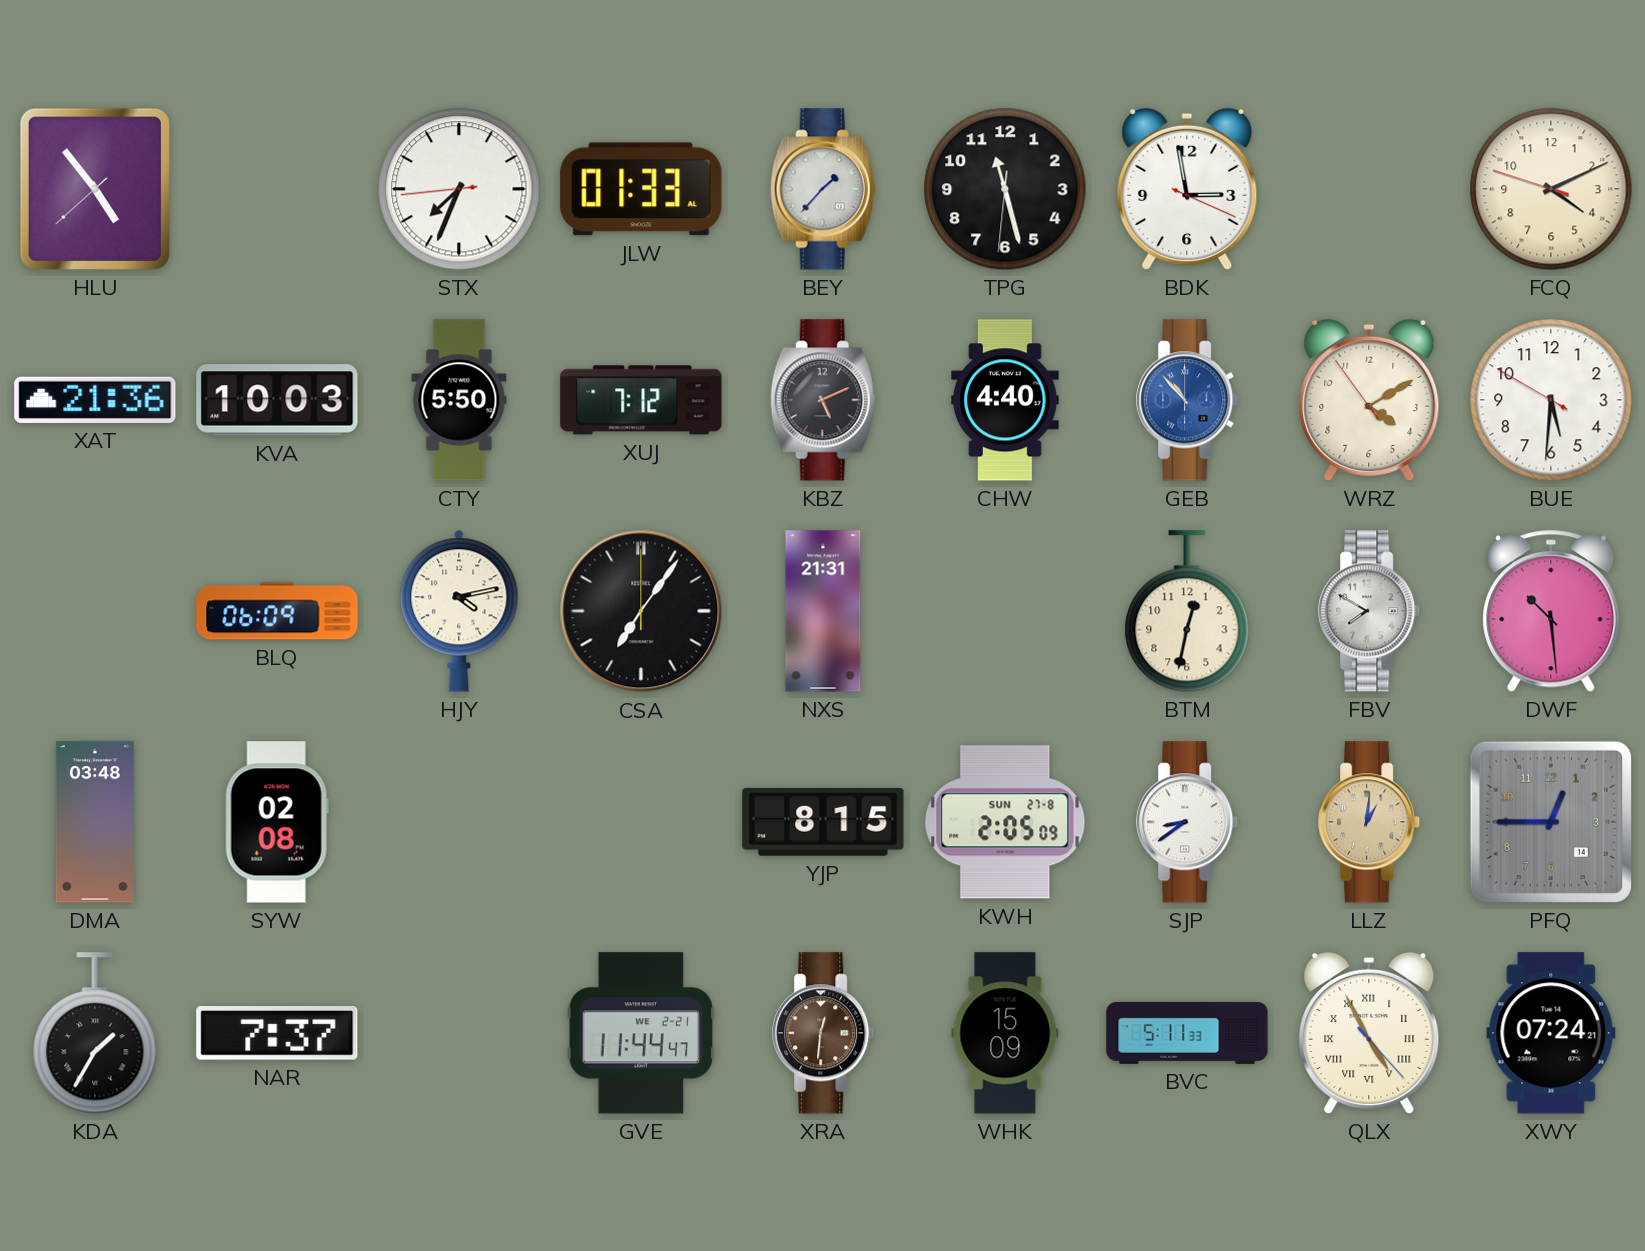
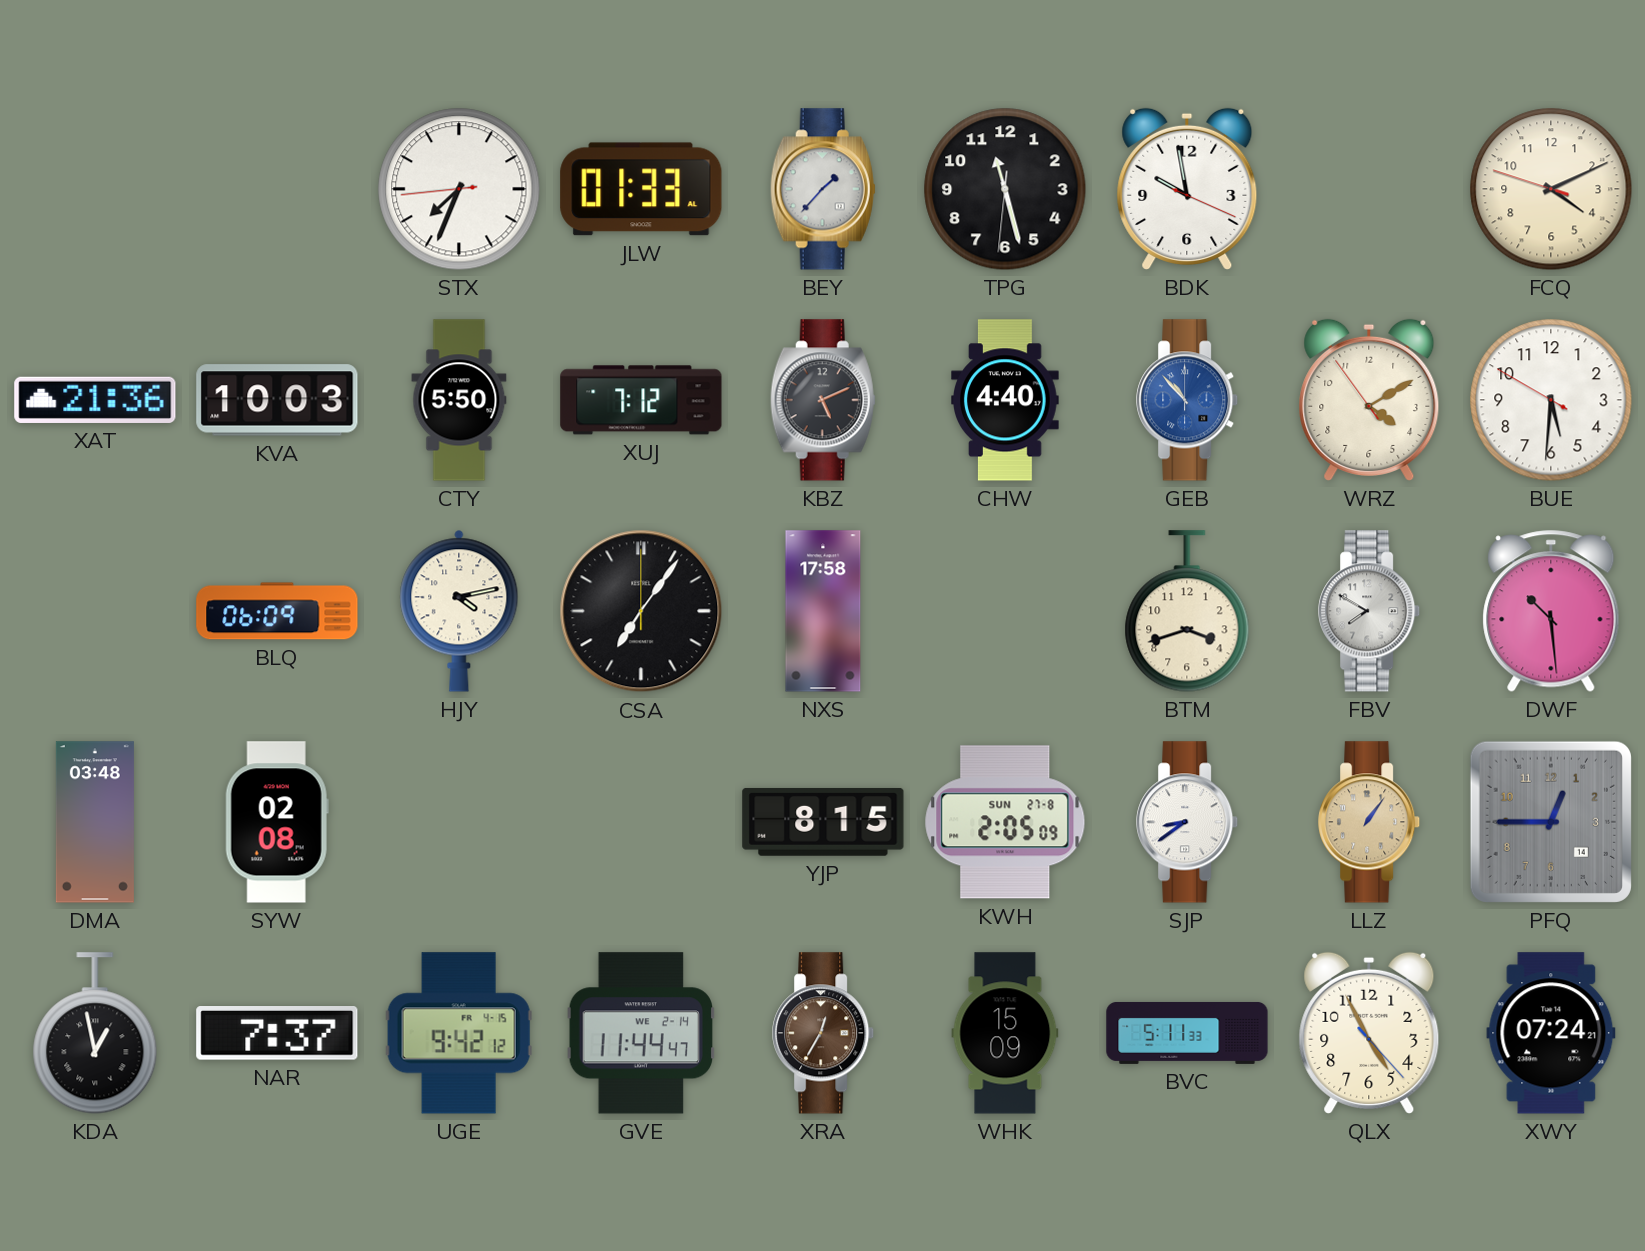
HLU: 4:53 -> none (95, 189)
BDK: 2:58 -> 9:58 (1187, 189)
NXS: 21:31 -> 17:58 (823, 611)
BTM: 12:32 -> 3:42 (1187, 611)
LLZ: 1:01 -> 1:06 (1370, 822)
KDA: 1:35 -> 12:58 (95, 1033)
UGE: none -> 9:42 (459, 1033)
GVE date: WE 2-21 -> WE 2-14 (640, 1033)
XRA: 12:31 -> 12:35 (824, 1033)
QLX numerals: Roman -> Arabic (1369, 1033)
